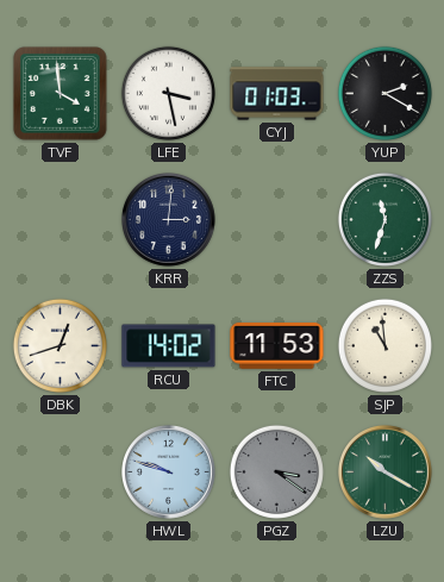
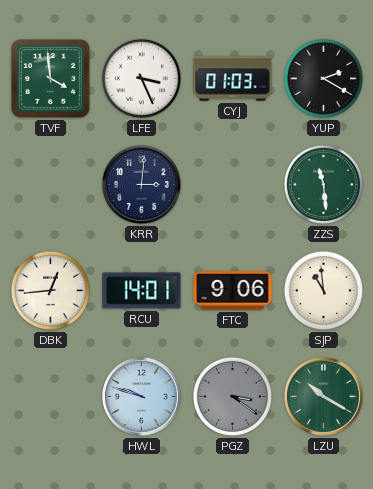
LFE: 3:28 -> 3:26 (141, 78)
ZZS: 11:33 -> 11:29 (323, 184)
DBK: 12:42 -> 12:44 (50, 290)
RCU: 14:02 -> 14:01 (142, 291)
FTC: 11:53 -> 9:06 (233, 291)
